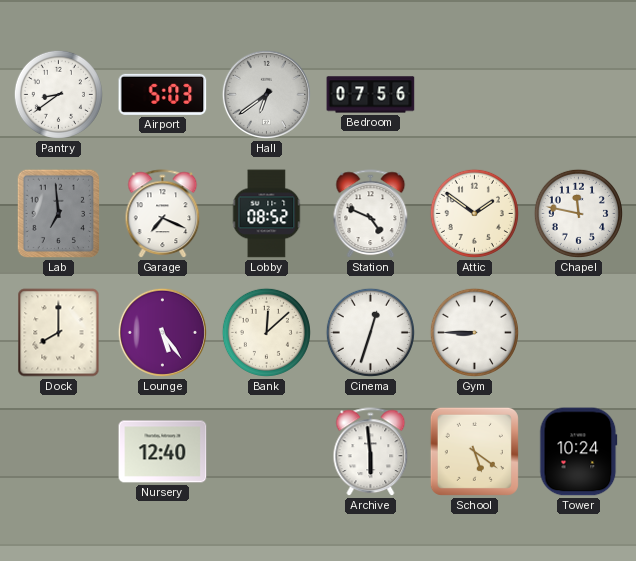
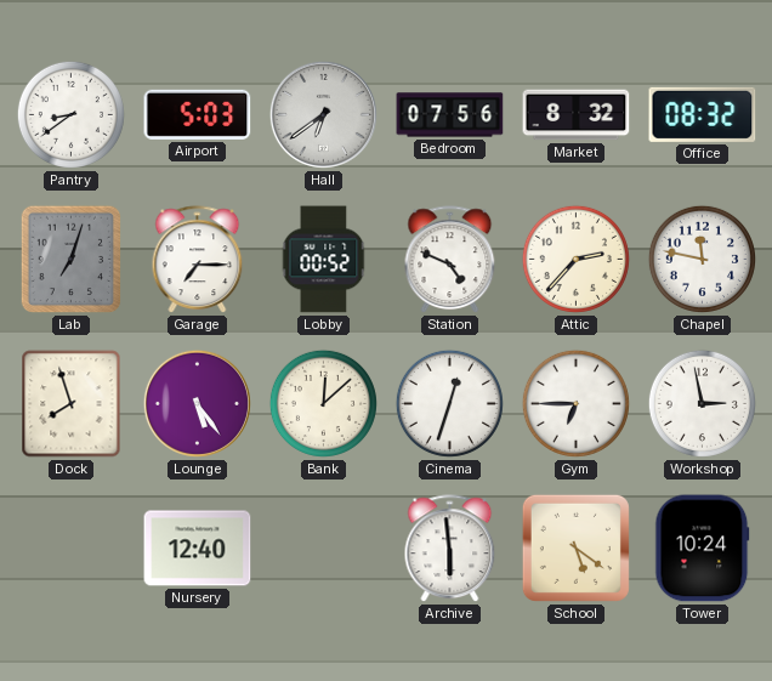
Market: none -> 8:32 (577, 115)
Office: none -> 08:32 (703, 114)
Lab: 6:59 -> 7:03 (72, 260)
Garage: 7:19 -> 7:15 (198, 260)
Lobby: 08:52 -> 00:52 (324, 260)
Attic: 1:51 -> 2:37 (575, 259)
Dock: 8:00 -> 7:57 (72, 404)
Gym: 8:45 -> 6:45 (575, 403)
Workshop: none -> 2:58 (702, 403)
